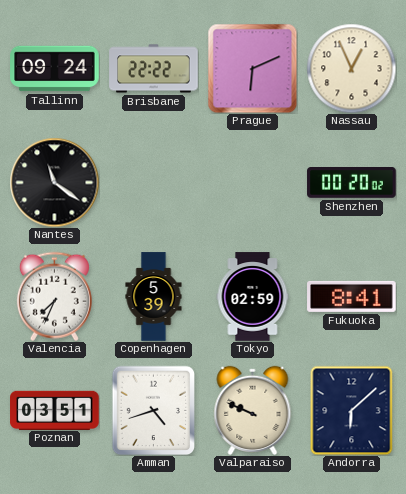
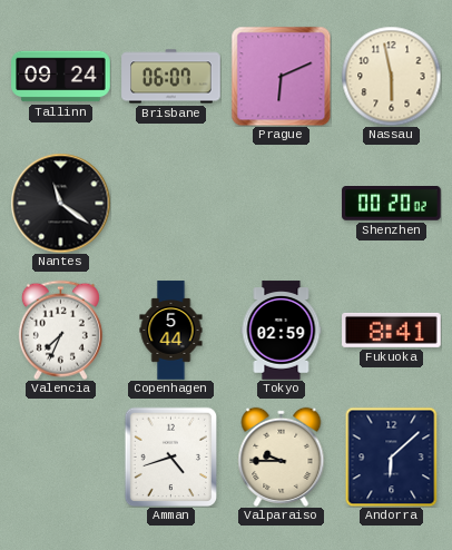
Brisbane: 22:22 -> 06:07 (171, 77)
Nassau: 12:56 -> 5:58 (391, 76)
Copenhagen: 5:39 -> 5:44 (171, 331)
Poznan: 03:51 -> none (55, 410)
Valparaiso: 9:49 -> 9:45 (282, 456)
